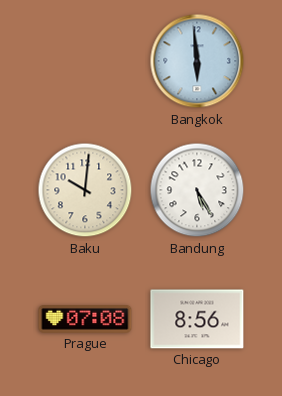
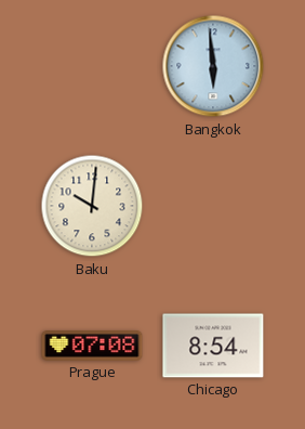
Bandung: 5:25 -> none (197, 190)
Chicago: 8:56 -> 8:54 (213, 346)
